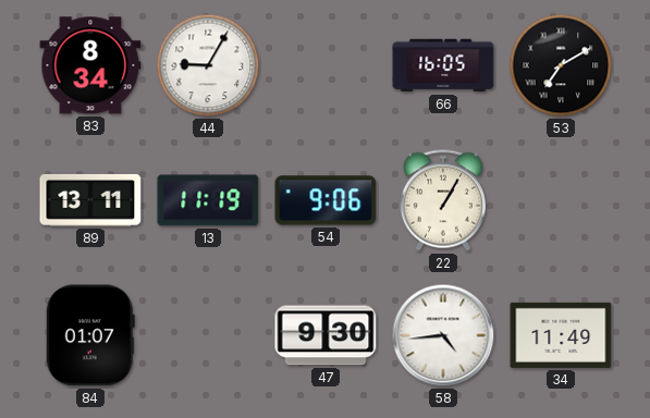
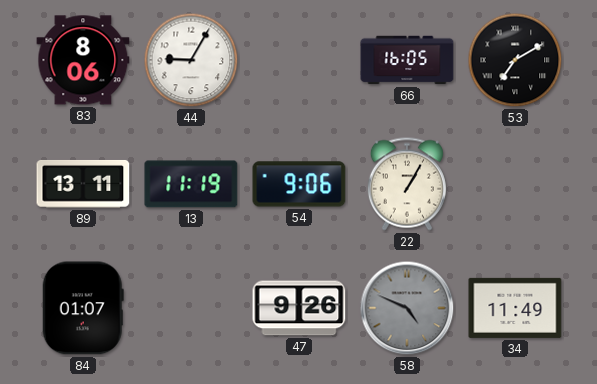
83: 8:34 -> 8:06 (83, 60)
47: 9:30 -> 9:26 (299, 308)
58: 4:44 -> 4:49 (407, 308)
58 dial: white -> grey (407, 308)
